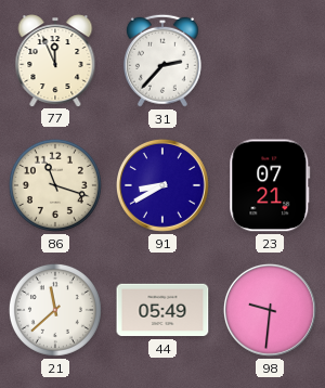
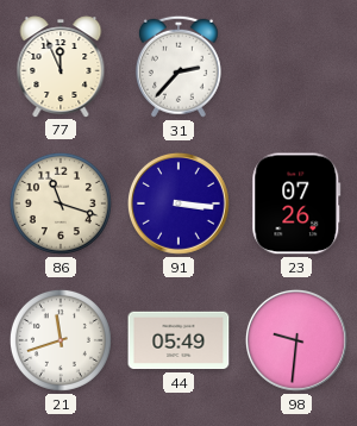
91: 8:40 -> 3:16 (178, 203)
23: 07:21 -> 07:26 (296, 203)
21: 11:38 -> 11:42 (61, 340)
